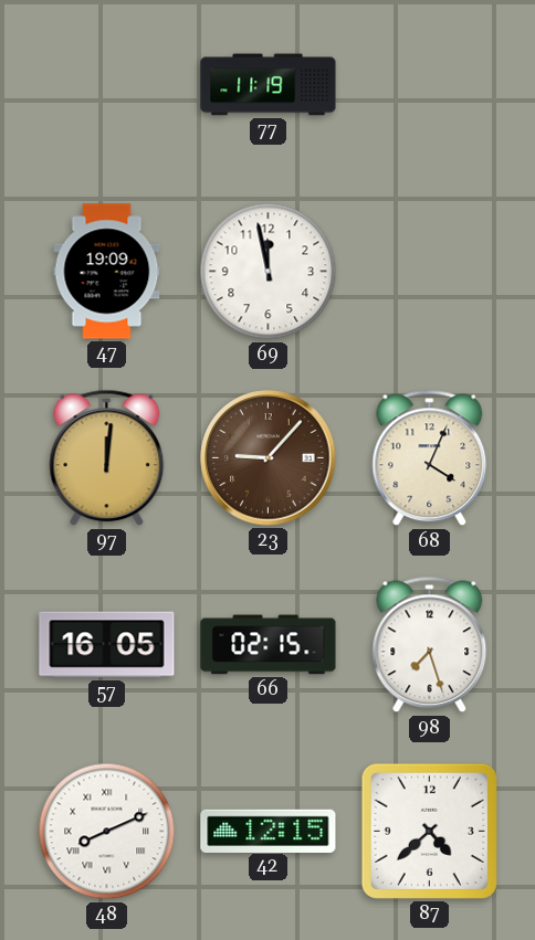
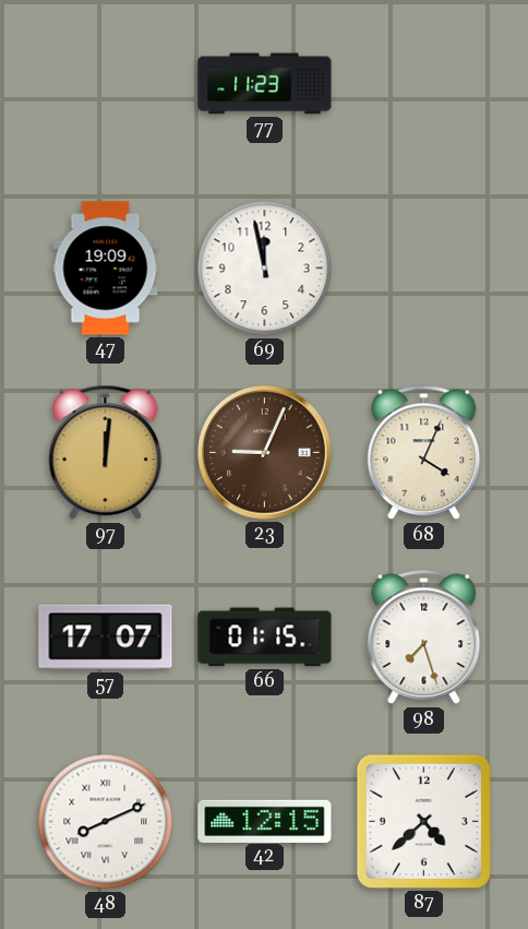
77: 11:19 -> 11:23 (265, 84)
23: 9:07 -> 9:04 (265, 453)
57: 16:05 -> 17:07 (106, 638)
66: 02:15 -> 01:15 (265, 638)
